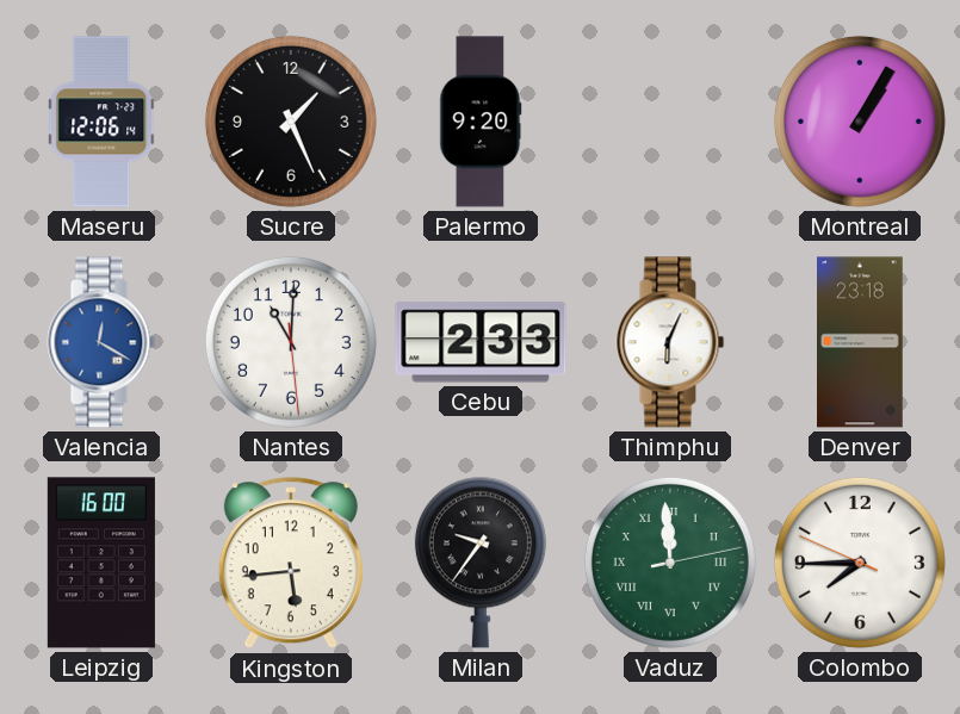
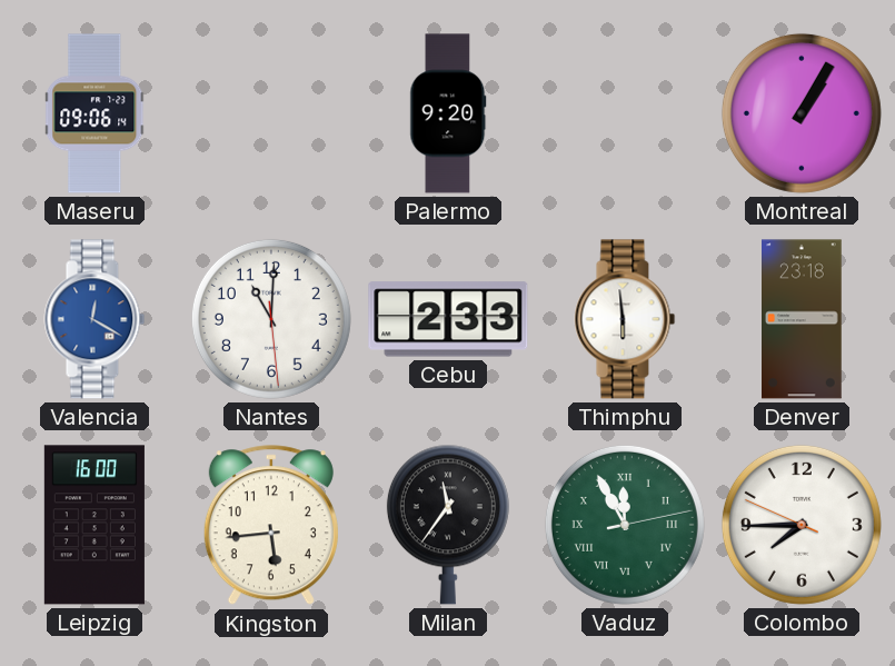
Maseru: 12:06 -> 09:06 (96, 113)
Sucre: 1:26 -> none (291, 122)
Thimphu: 6:04 -> 5:59 (625, 319)
Milan: 9:36 -> 11:36 (448, 525)
Vaduz: 11:59 -> 11:55 (625, 525)
